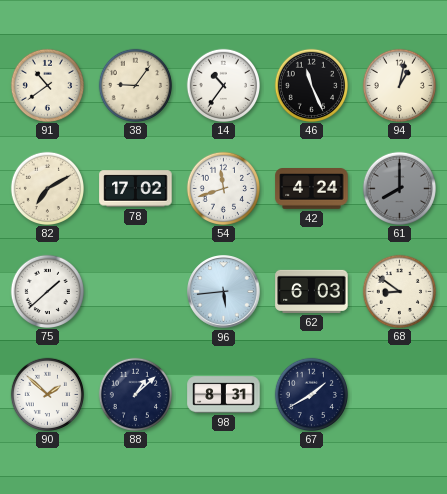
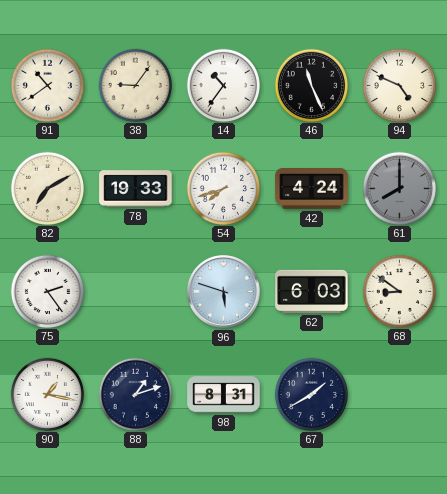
94: 1:02 -> 4:49 (399, 85)
78: 17:02 -> 19:33 (136, 189)
54: 11:42 -> 7:42 (223, 188)
75: 1:38 -> 2:24 (47, 291)
96: 5:44 -> 5:48 (224, 292)
90: 1:52 -> 1:17 (47, 394)
88: 1:08 -> 1:12 (135, 394)
